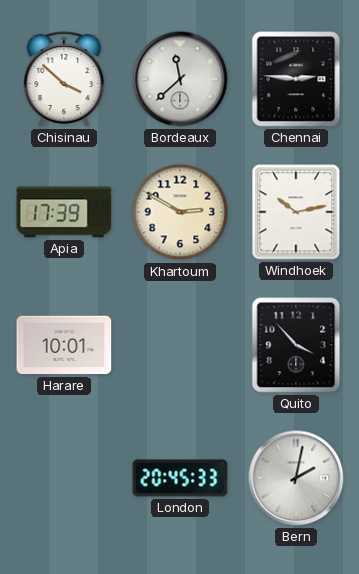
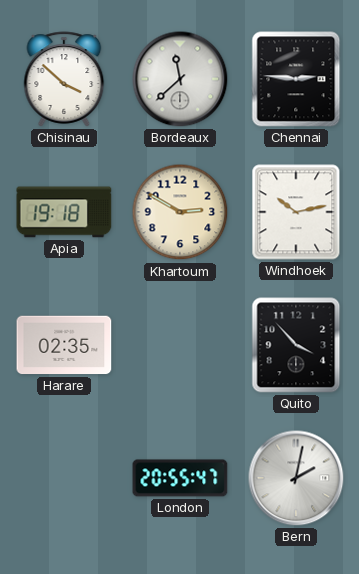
Apia: 17:39 -> 19:18 (64, 212)
Harare: 10:01 -> 02:35 (64, 345)
London: 20:45 -> 20:55 (180, 478)
